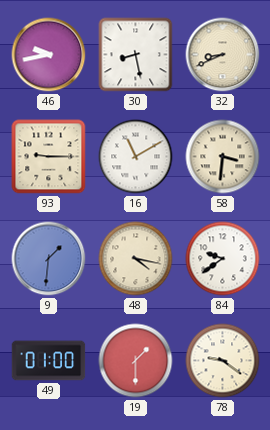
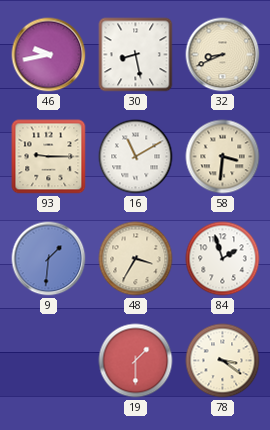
48: 4:17 -> 3:35 (136, 259)
84: 9:39 -> 1:57 (223, 259)
49: 01:00 -> none (49, 361)
78: 9:21 -> 3:21 (223, 361)
